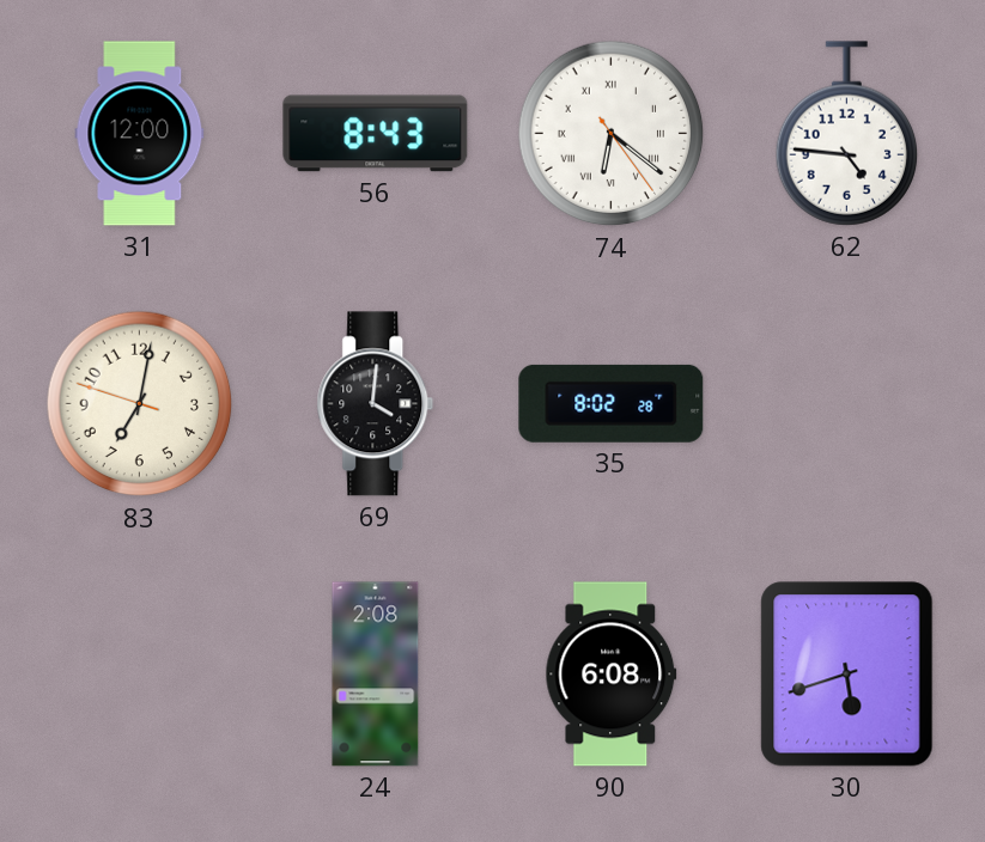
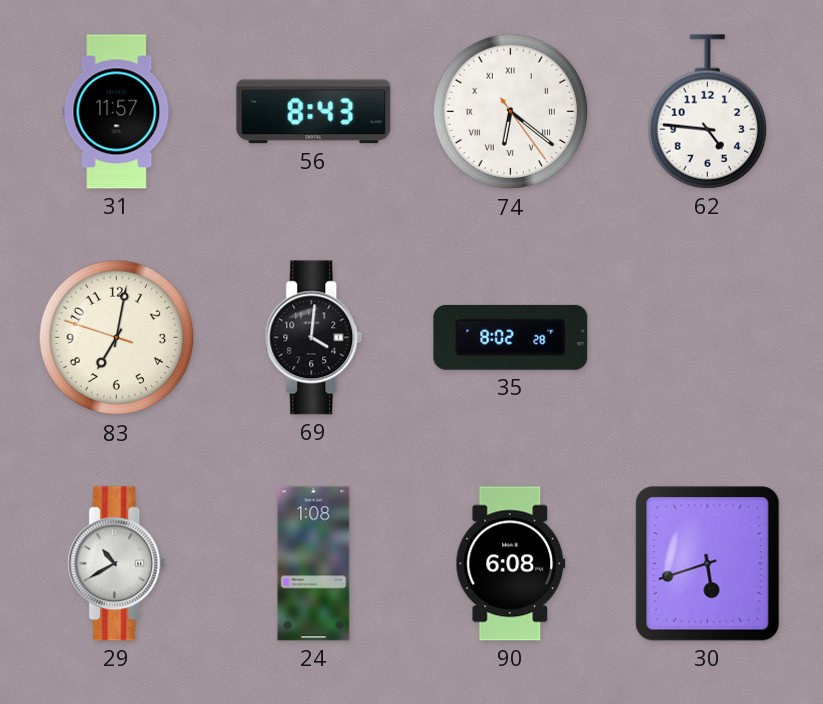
31: 12:00 -> 11:57 (117, 112)
29: none -> 10:40 (117, 564)
24: 2:08 -> 1:08 (314, 564)
